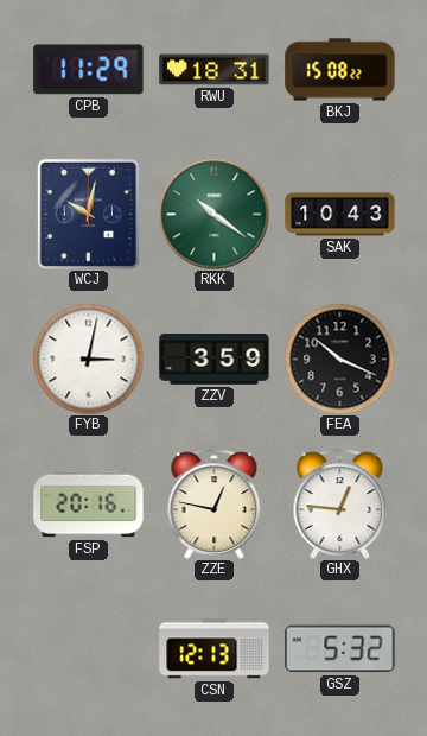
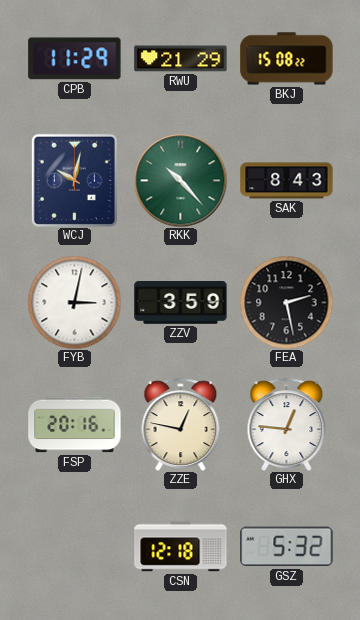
RWU: 18:31 -> 21:29 (181, 59)
RKK: 10:21 -> 10:23 (180, 180)
SAK: 10:43 -> 8:43 (287, 181)
FEA: 10:19 -> 2:28 (286, 302)
CSN: 12:13 -> 12:18 (181, 547)
